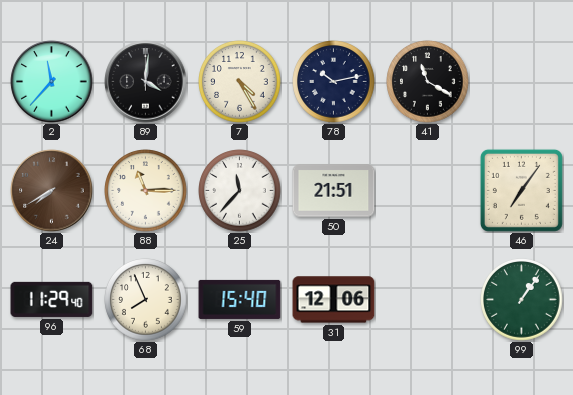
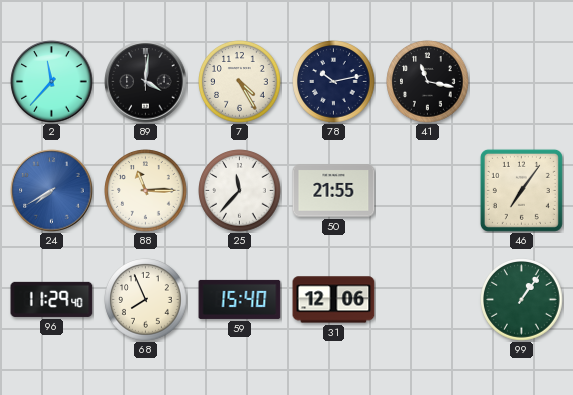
41: 11:20 -> 11:17 (428, 82)
24 dial: brown -> blue (52, 191)
50: 21:51 -> 21:55 (334, 191)
